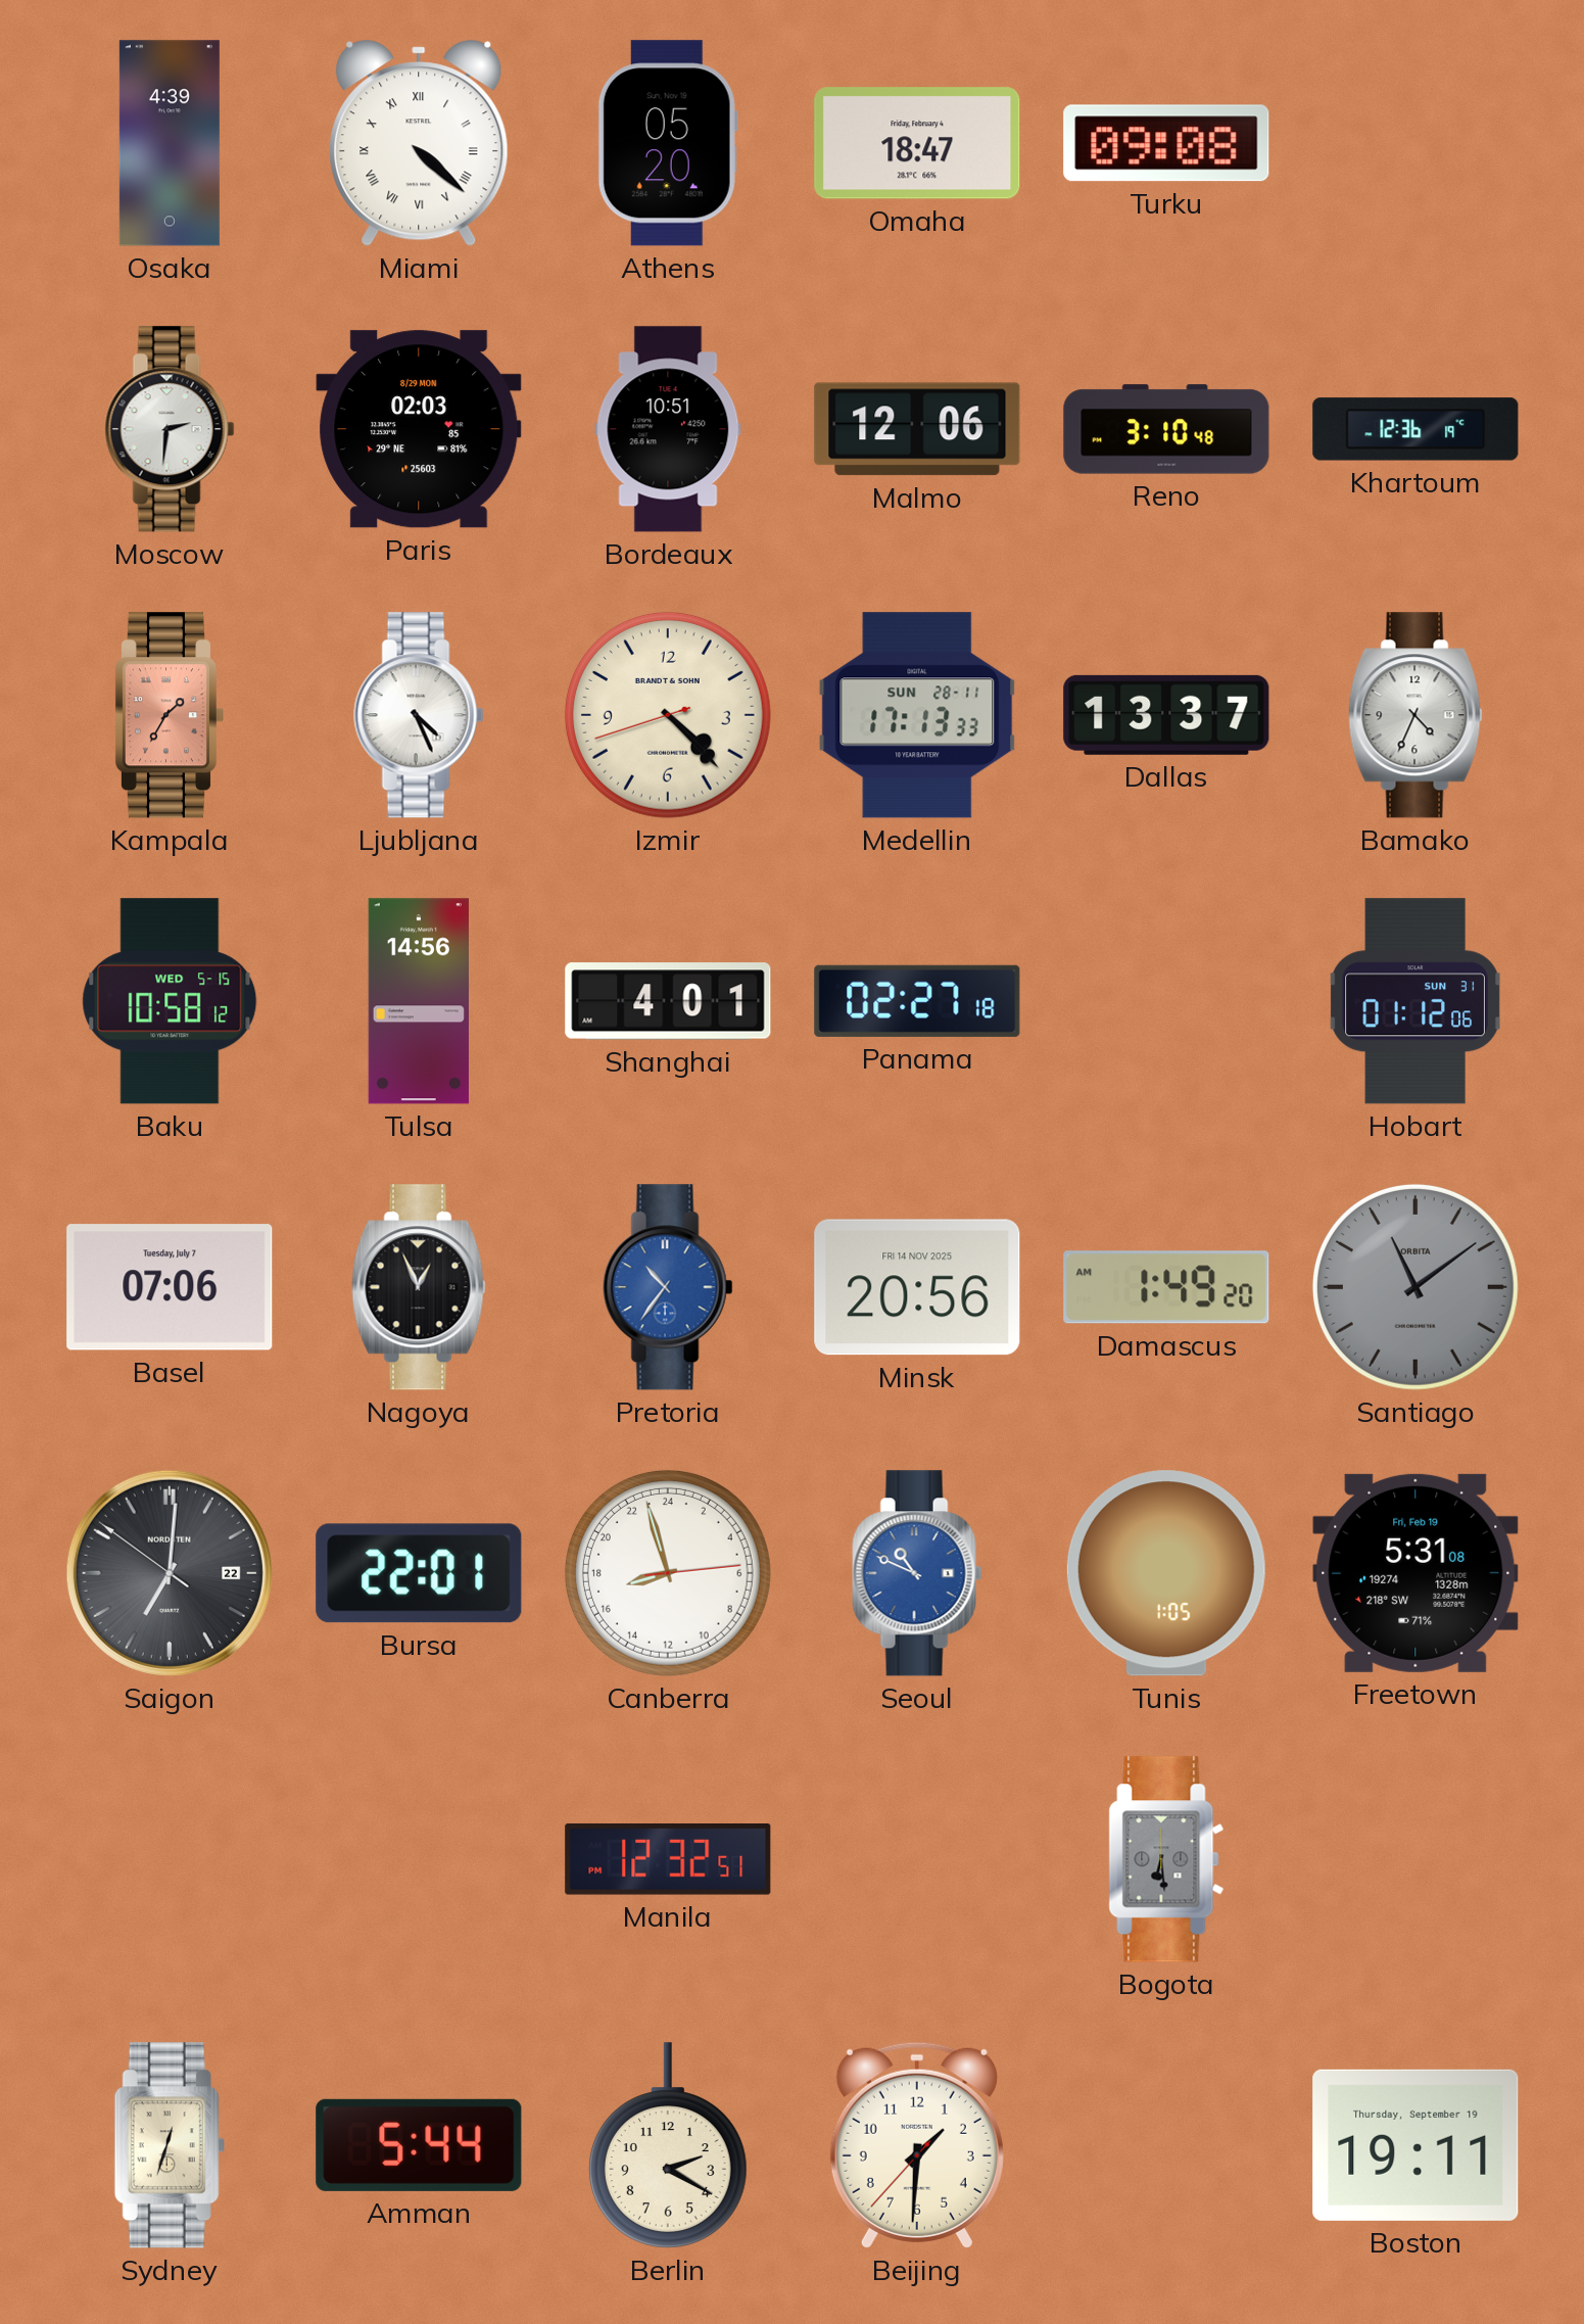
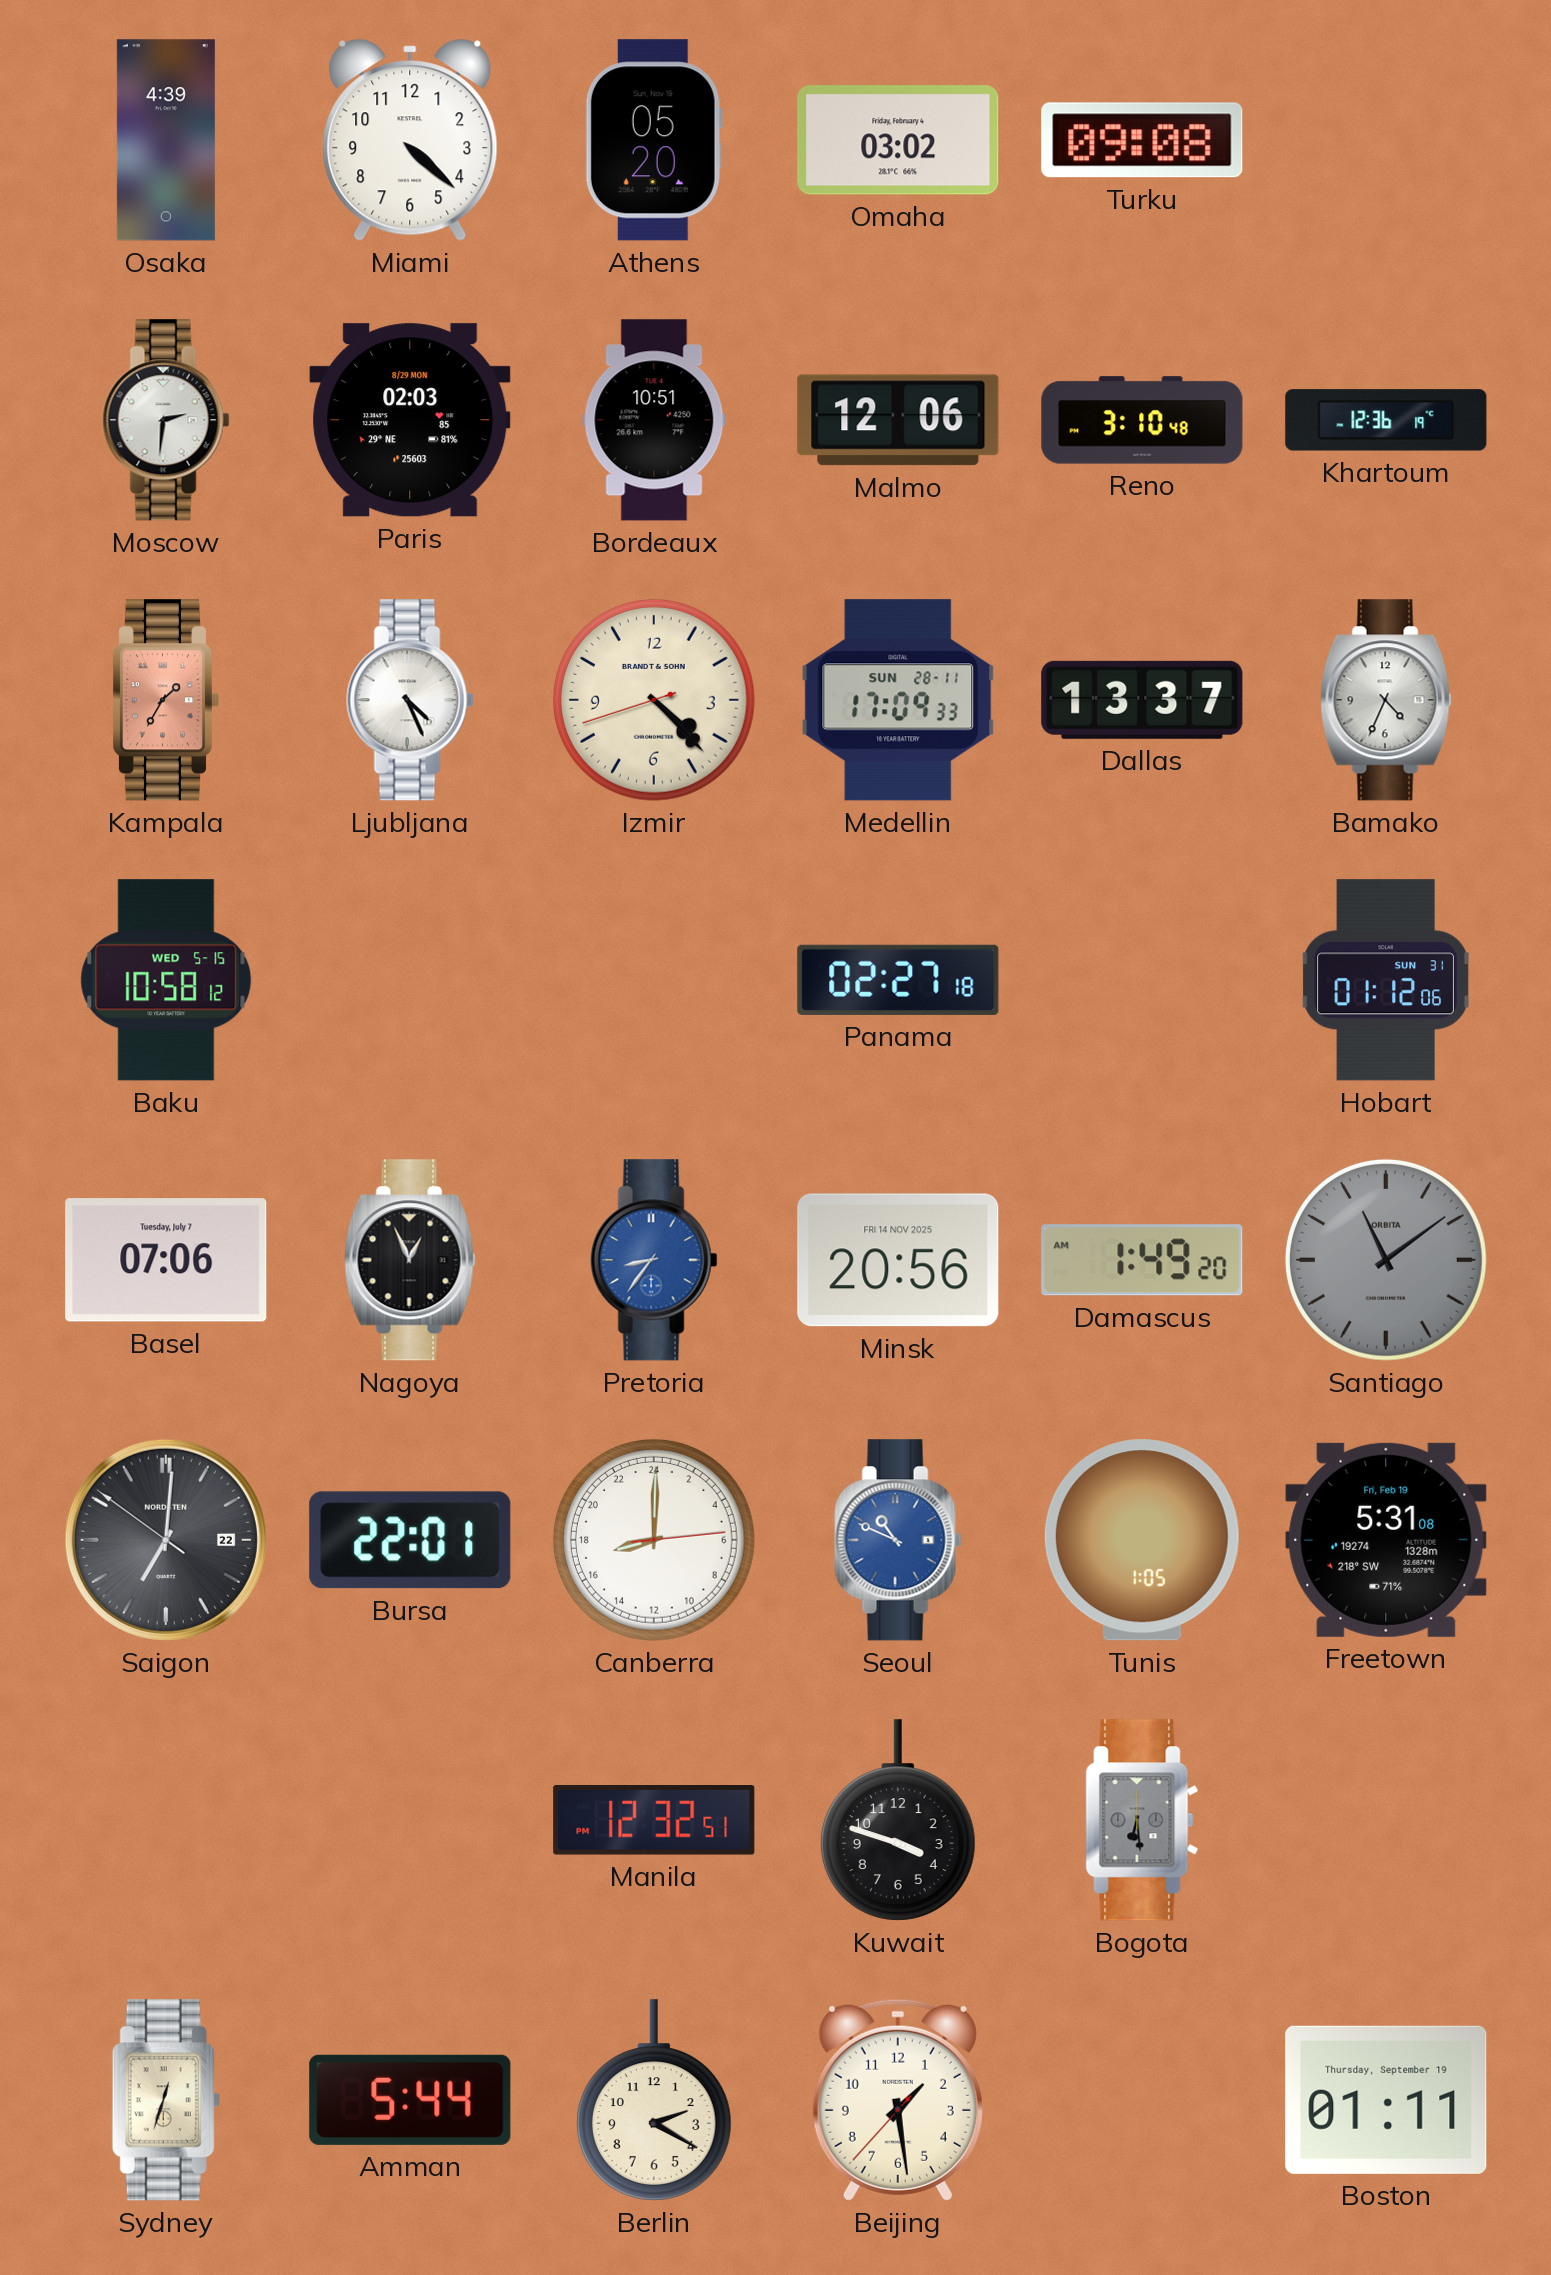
Miami numerals: Roman -> Arabic (410, 140)
Omaha: 18:47 -> 03:02 (898, 140)
Medellin: 17:13 -> 17:09 (898, 700)
Tulsa: 14:56 -> none (419, 1001)
Shanghai: 4:01 -> none (668, 1001)
Pretoria: 10:36 -> 8:36 (654, 1260)
Canberra: 16:57 -> 17:00 (654, 1540)
Kuwait: none -> 3:48 (898, 1820)
Beijing: 1:30 -> 1:28 (898, 2100)
Boston: 19:11 -> 01:11 (1386, 2100)
